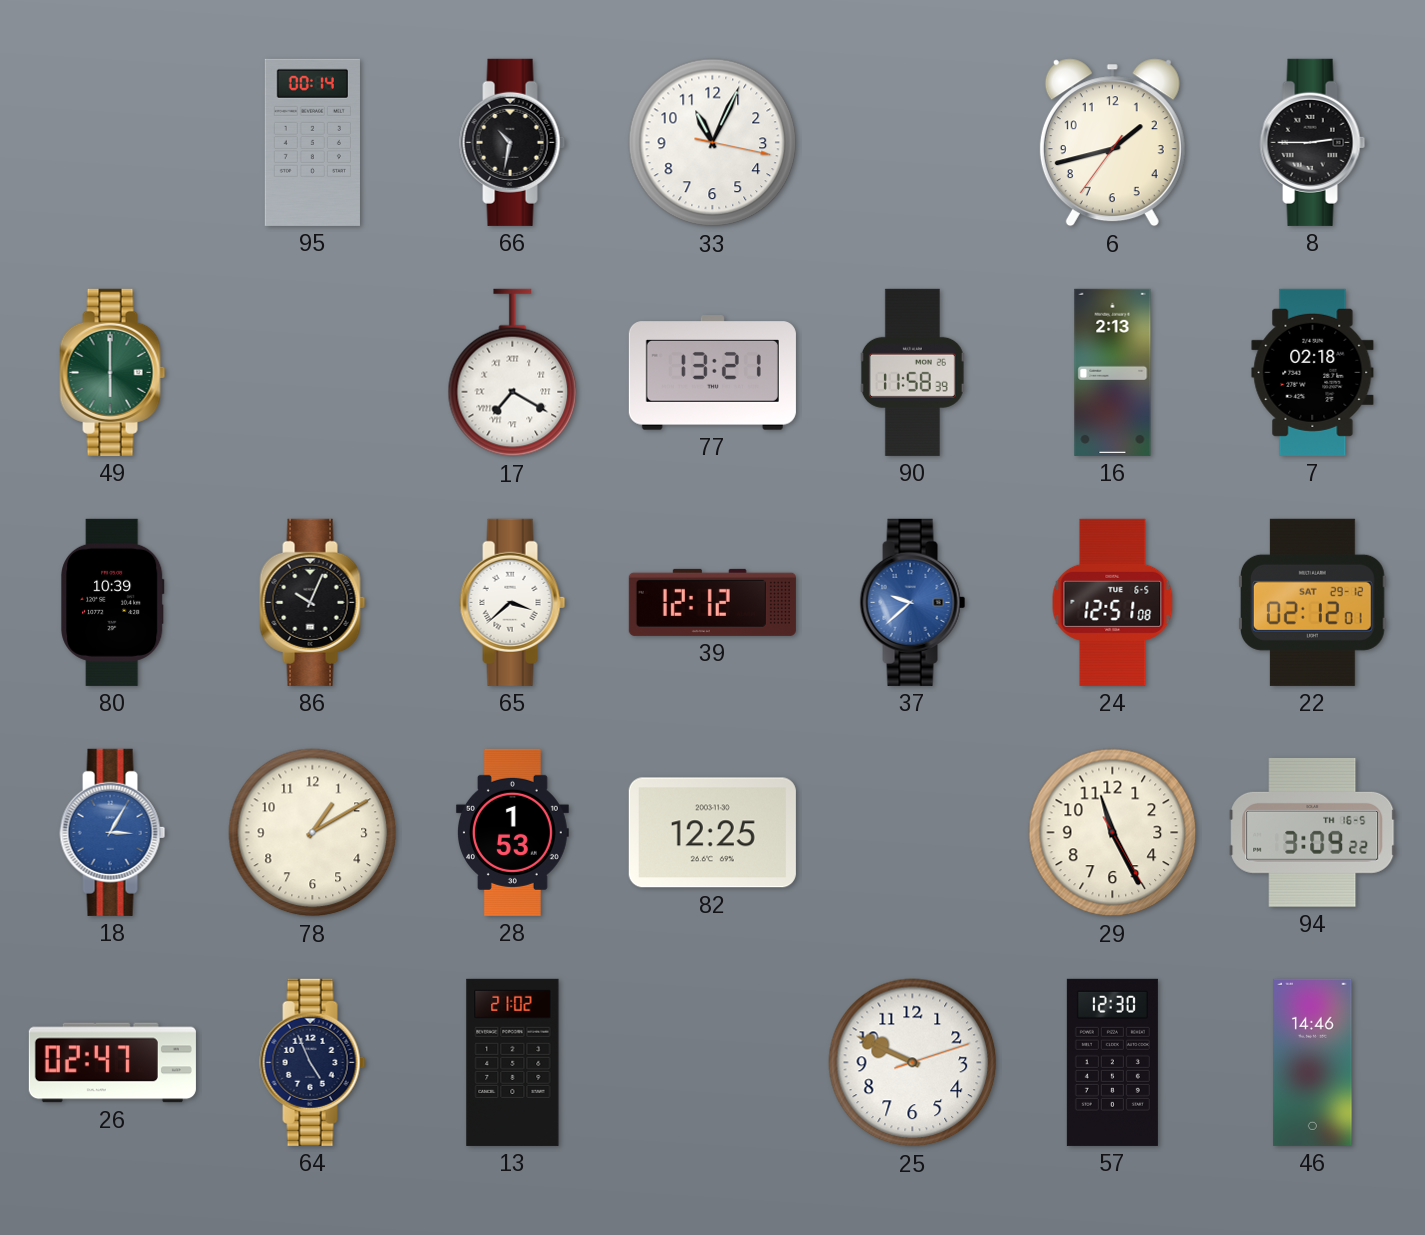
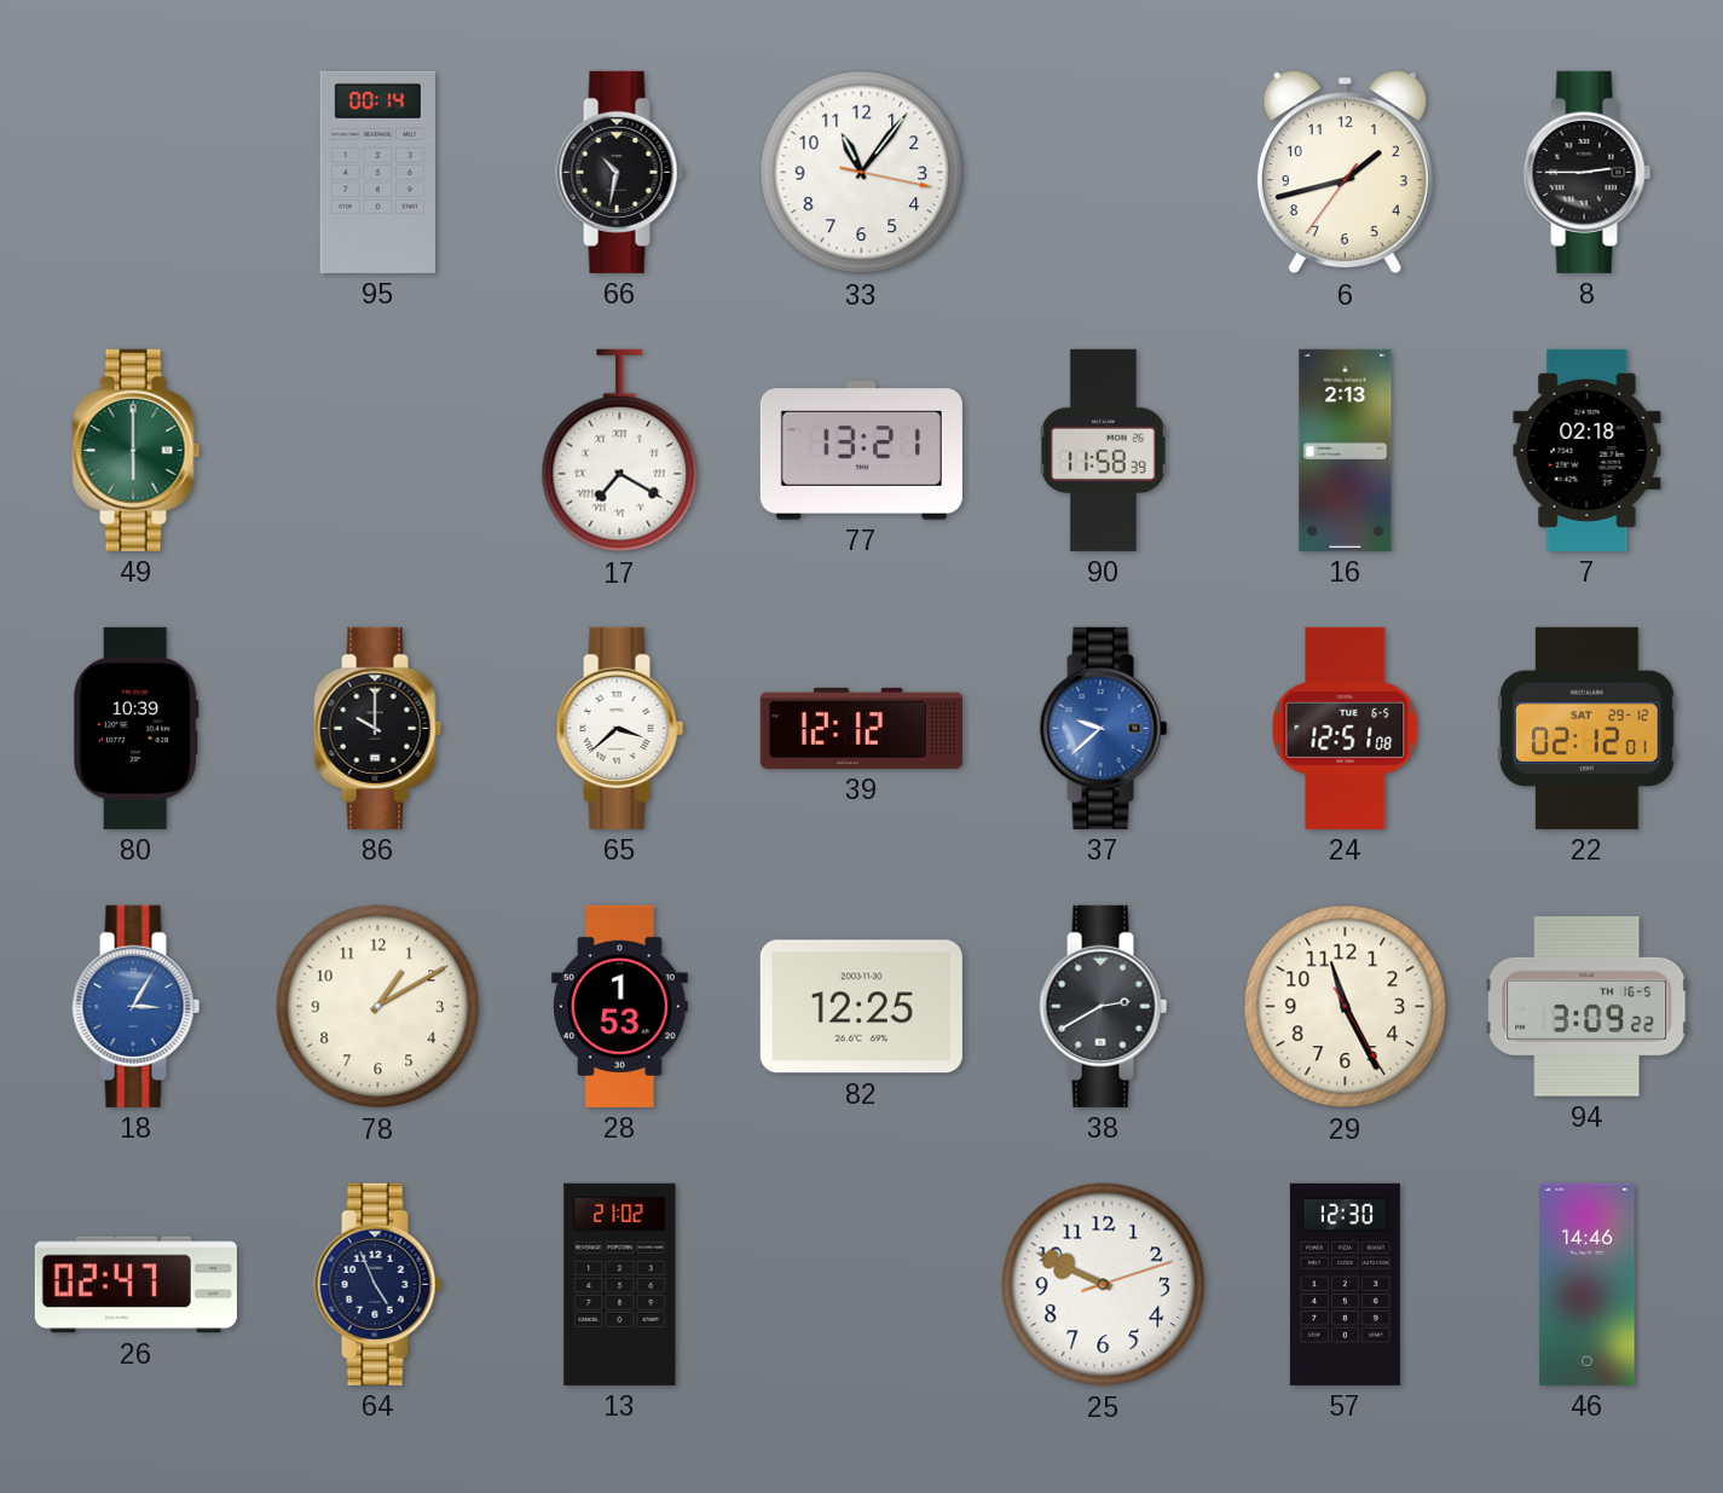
33: 11:04 -> 11:06 (862, 173)
86: 10:04 -> 10:00 (378, 728)
38: none -> 2:40 (1104, 1006)
